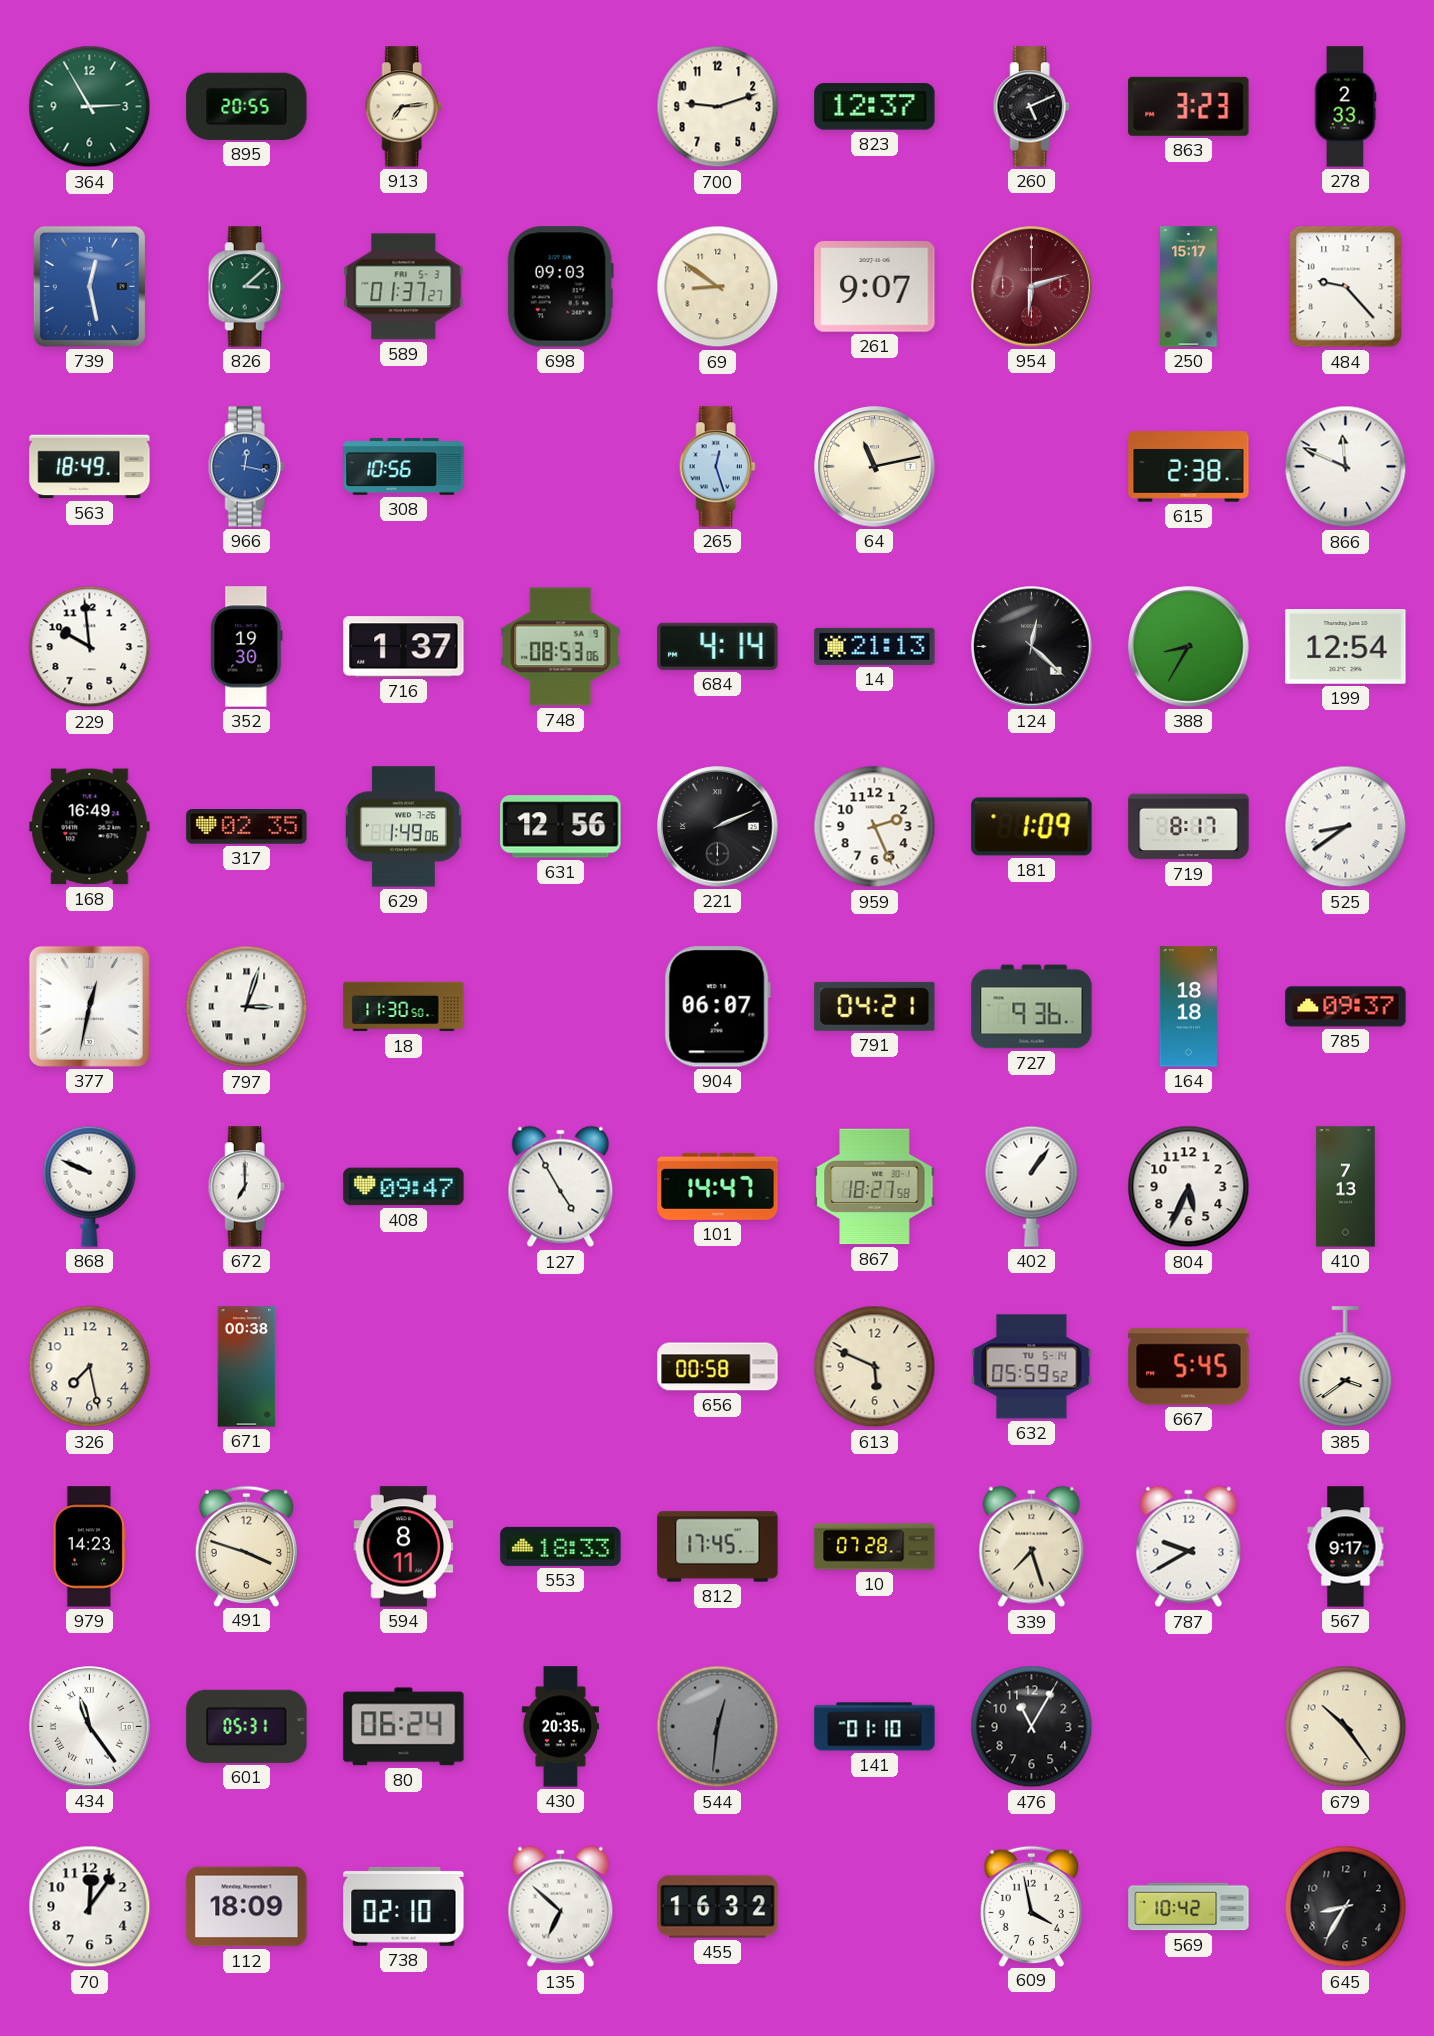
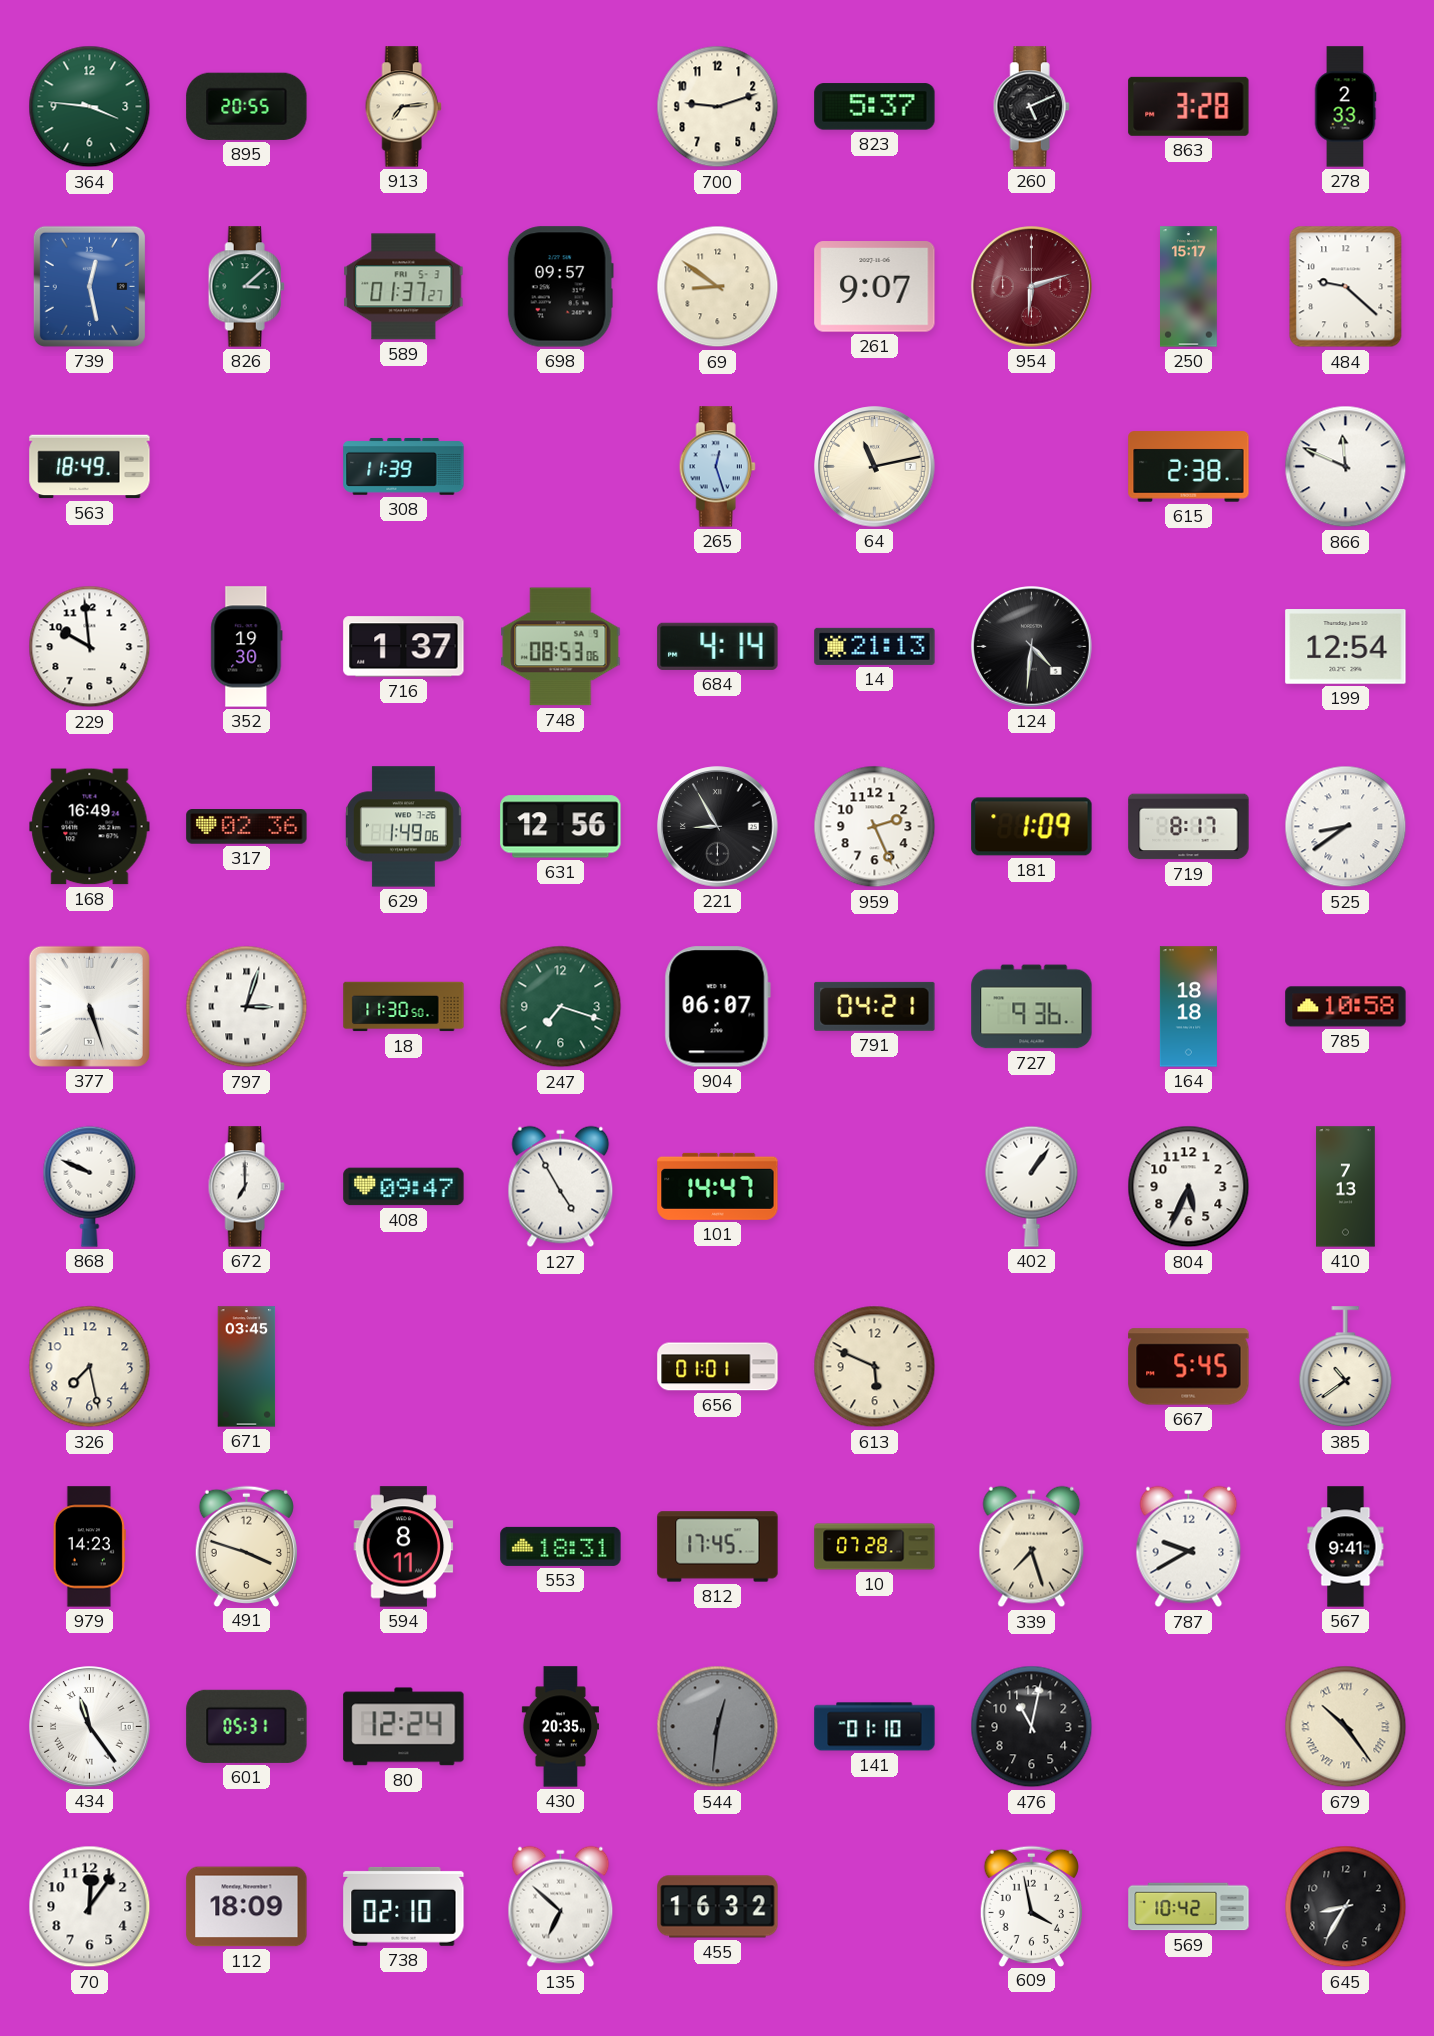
364: 2:55 -> 3:46 (90, 107)
823: 12:37 -> 5:37 (875, 107)
863: 3:23 -> 3:28 (1189, 106)
698: 09:03 -> 09:57 (560, 287)
484: 9:23 -> 9:22 (1346, 287)
966: 12:17 -> none (246, 467)
308: 10:56 -> 11:39 (404, 467)
124: 12:22 -> 4:31 (1032, 647)
388: 8:35 -> none (1189, 647)
317: 02:35 -> 02:36 (247, 827)
221: 2:11 -> 8:55 (718, 827)
377: 12:32 -> 5:27 (89, 1006)
247: none -> 7:18 (561, 1007)
785: 09:37 -> 10:58 (1346, 1007)
867: 18:27 -> none (875, 1187)
671: 00:38 -> 03:45 (247, 1367)
656: 00:58 -> 01:01 (718, 1367)
632: 05:59 -> none (1032, 1367)
385: 3:39 -> 10:39 (1346, 1367)
553: 18:33 -> 18:31 (561, 1546)
567: 9:17 -> 9:41 (1346, 1547)
80: 06:24 -> 12:24 (404, 1727)
476: 11:05 -> 11:02 (1032, 1727)
679 numerals: Arabic -> Roman (1346, 1727)
